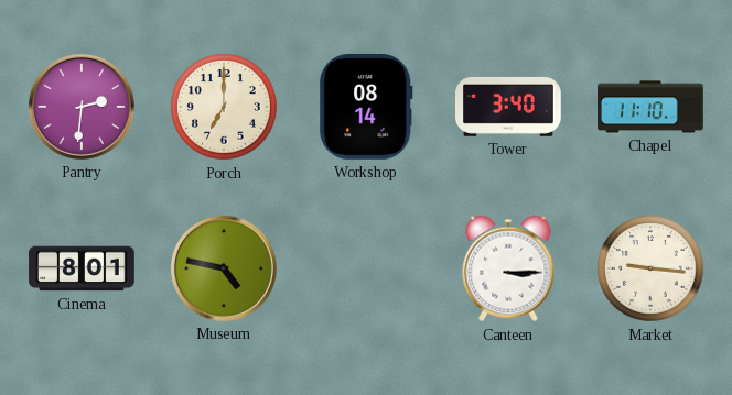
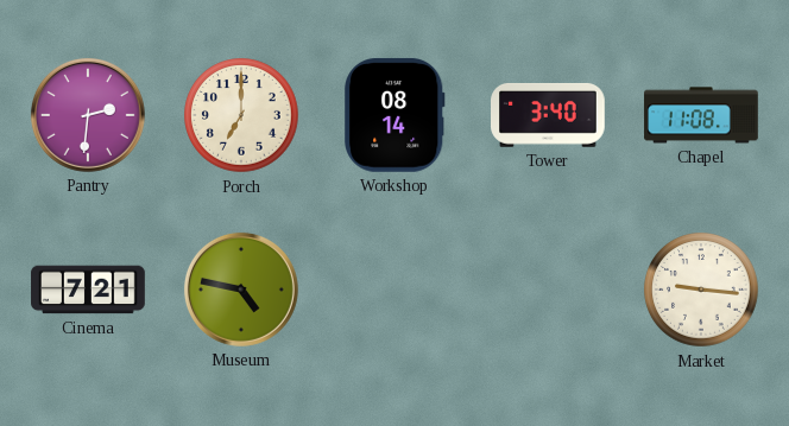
Chapel: 11:10 -> 11:08 (701, 115)
Cinema: 8:01 -> 7:21 (88, 290)
Canteen: 3:15 -> none (508, 268)
